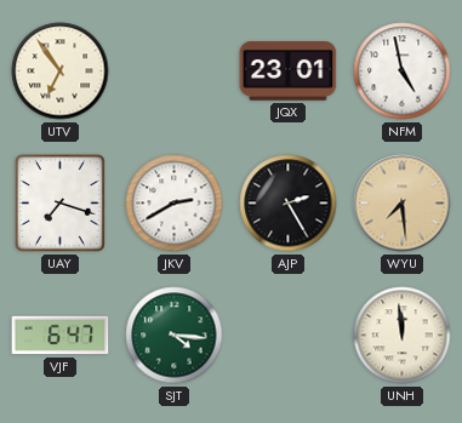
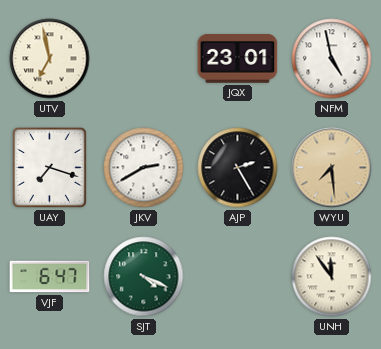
UTV: 6:54 -> 6:58 (50, 59)
SJT: 4:16 -> 4:19 (144, 277)
UNH: 11:59 -> 11:54 (332, 277)
